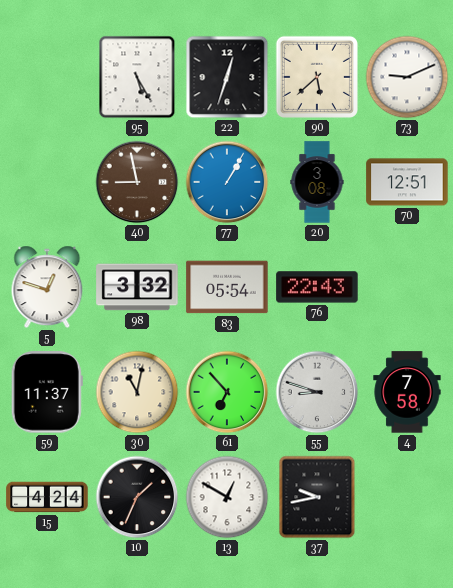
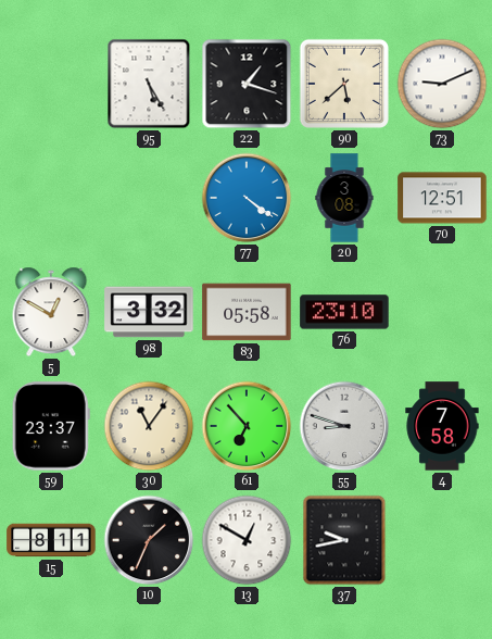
22: 12:33 -> 1:18 (247, 84)
40: 8:58 -> none (137, 182)
77: 1:05 -> 4:21 (247, 198)
5: 12:48 -> 12:50 (51, 312)
83: 05:54 -> 05:58 (247, 312)
76: 22:43 -> 23:10 (344, 312)
59: 11:37 -> 23:37 (51, 426)
30: 11:02 -> 11:06 (149, 426)
15: 4:24 -> 8:11 (51, 540)
